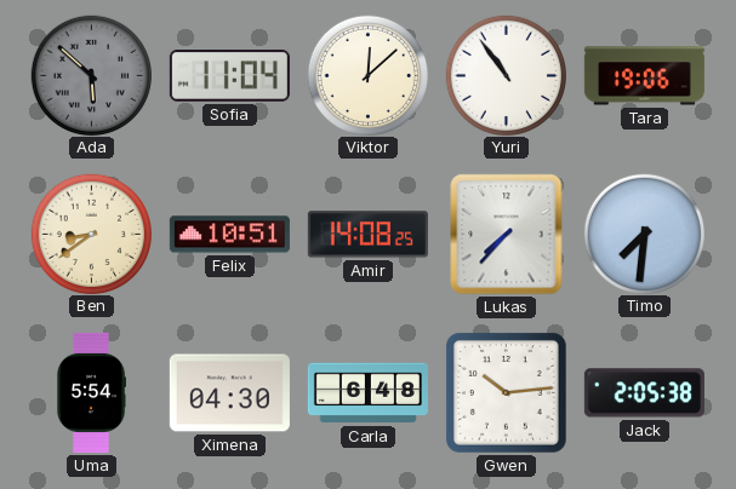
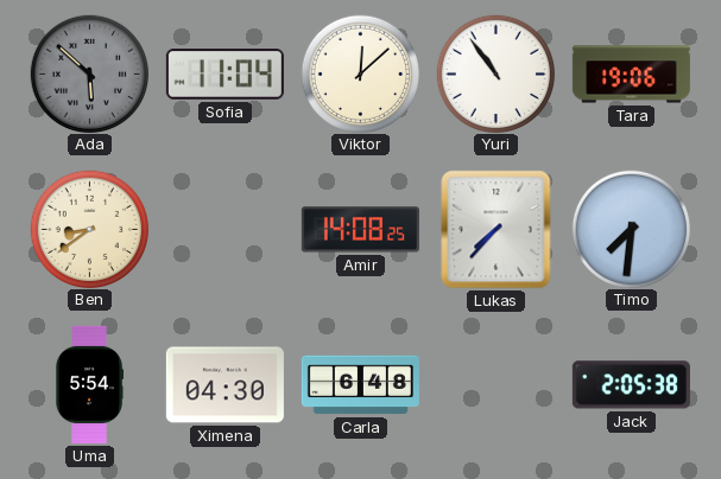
Felix: 10:51 -> none (229, 235)
Gwen: 10:14 -> none (506, 392)
